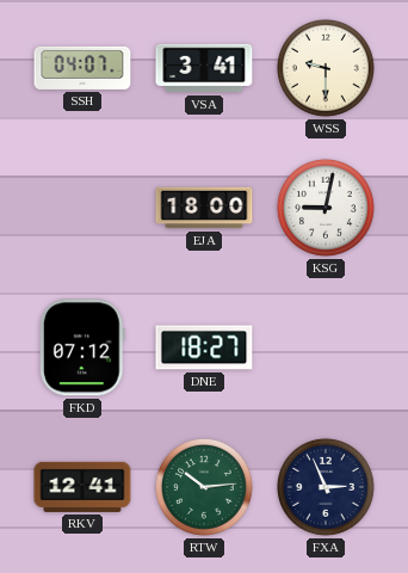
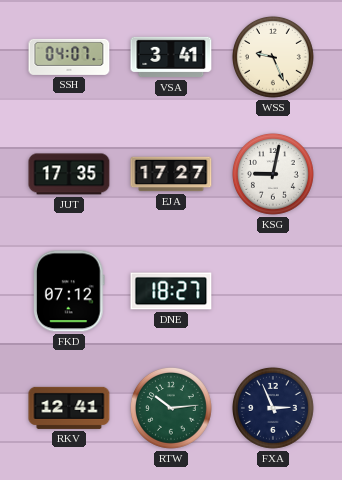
WSS: 9:30 -> 9:26 (273, 57)
JUT: none -> 17:35 (69, 174)
EJA: 18:00 -> 17:27 (171, 174)
